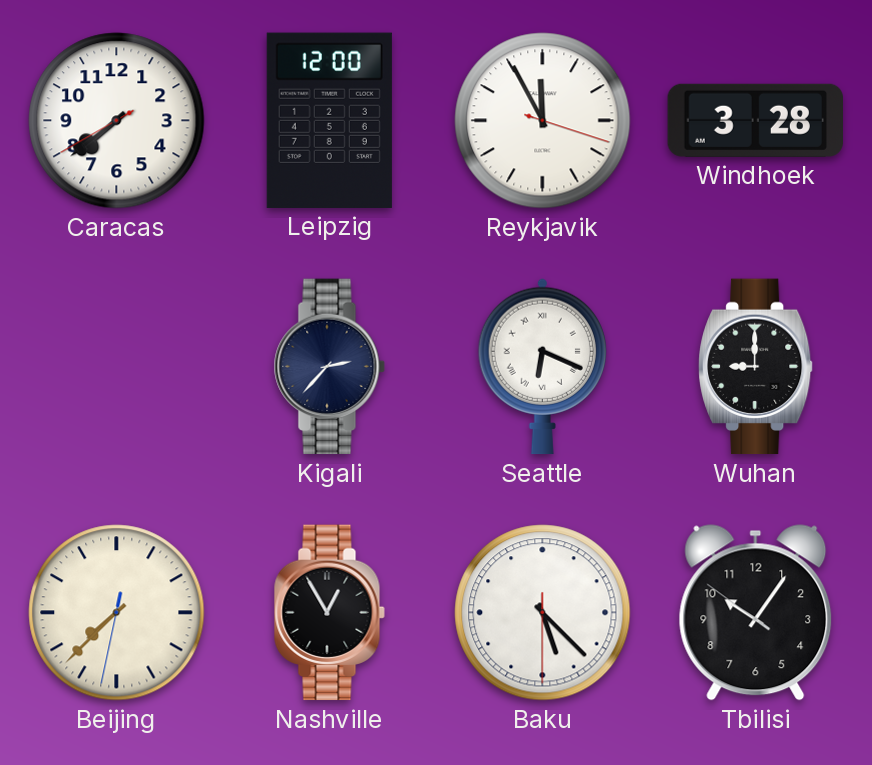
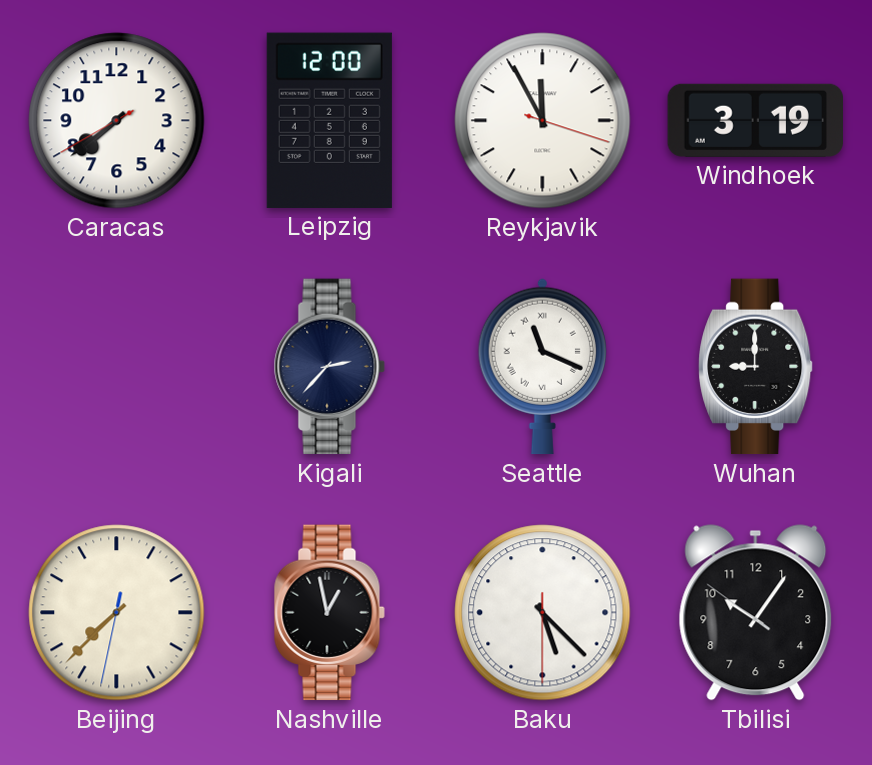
Windhoek: 3:28 -> 3:19 (755, 120)
Seattle: 6:19 -> 11:19 (542, 367)
Nashville: 12:55 -> 12:58 (329, 613)
